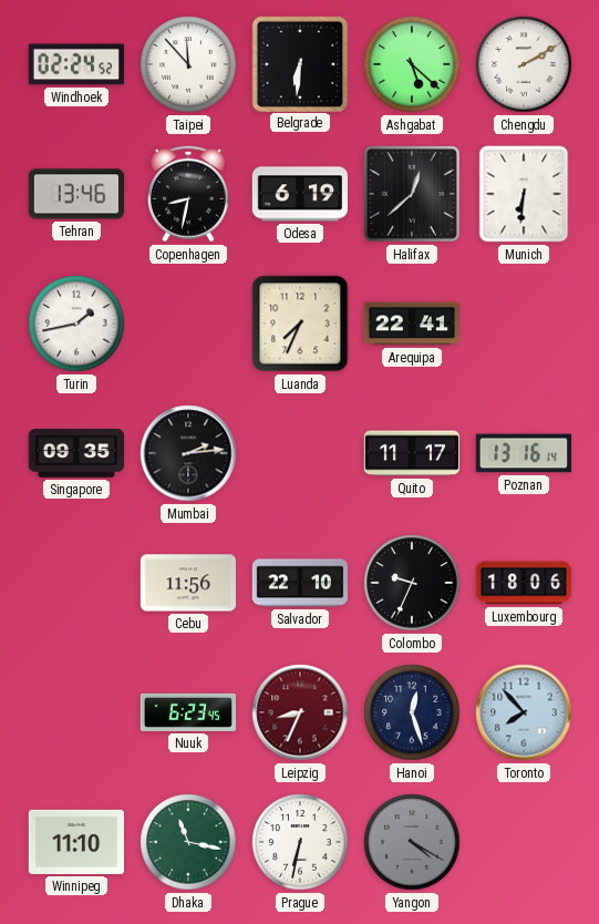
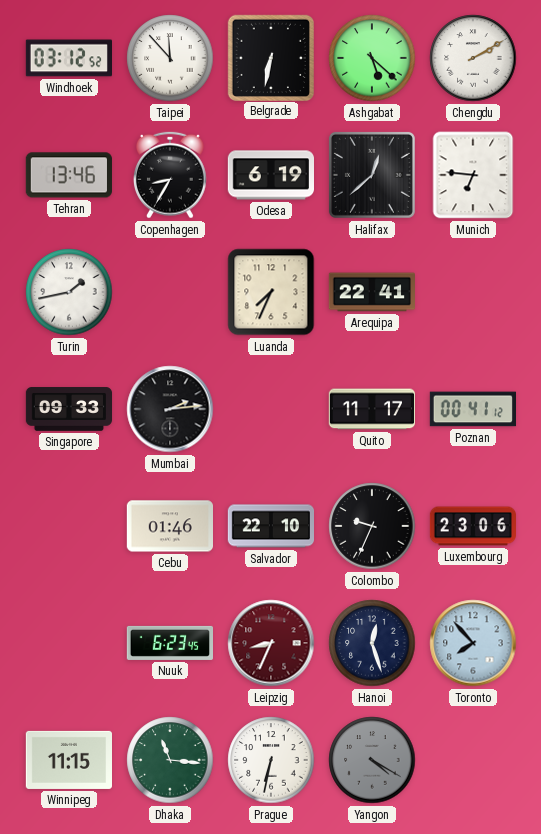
Windhoek: 02:24 -> 03:12 (68, 58)
Belgrade: 6:31 -> 6:32 (270, 57)
Copenhagen: 8:32 -> 8:35 (170, 175)
Munich: 6:31 -> 6:46 (473, 175)
Singapore: 09:35 -> 09:33 (69, 409)
Poznan: 13:16 -> 00:41 (472, 409)
Cebu: 11:56 -> 01:46 (169, 526)
Luxembourg: 18:06 -> 23:06 (472, 526)
Winnipeg: 11:10 -> 11:15 (68, 760)
Dhaka: 11:17 -> 11:16 (170, 760)
